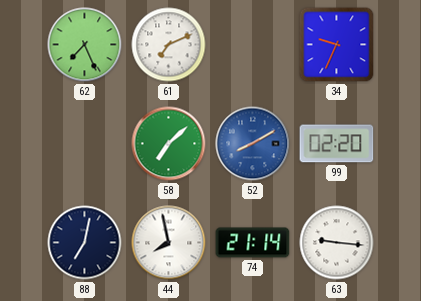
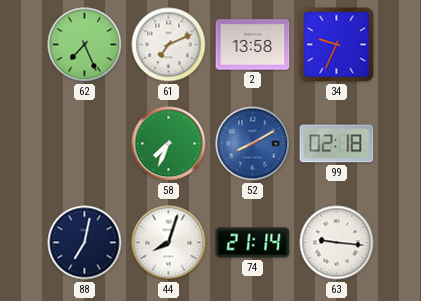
2: none -> 13:58 (253, 45)
58: 7:08 -> 7:34 (169, 144)
99: 02:20 -> 02:18 (337, 144)
44: 7:58 -> 8:03 (169, 243)
